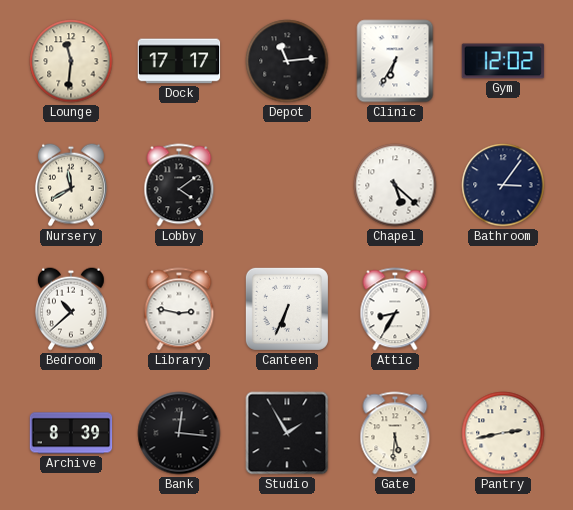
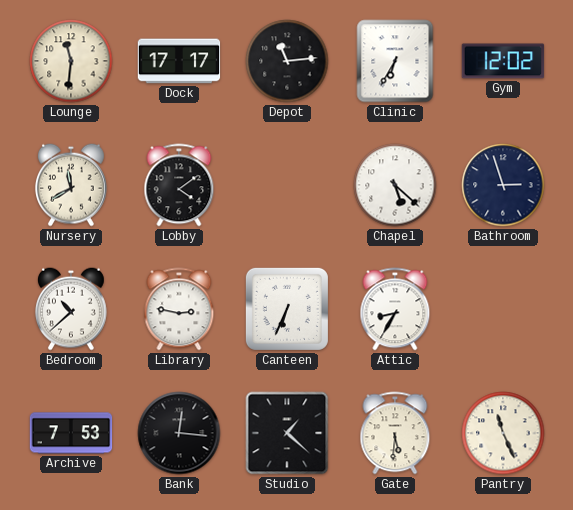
Bathroom: 3:06 -> 2:57 (503, 185)
Archive: 8:39 -> 7:53 (71, 433)
Studio: 1:55 -> 1:22 (287, 433)
Pantry: 2:43 -> 11:26 (503, 433)
